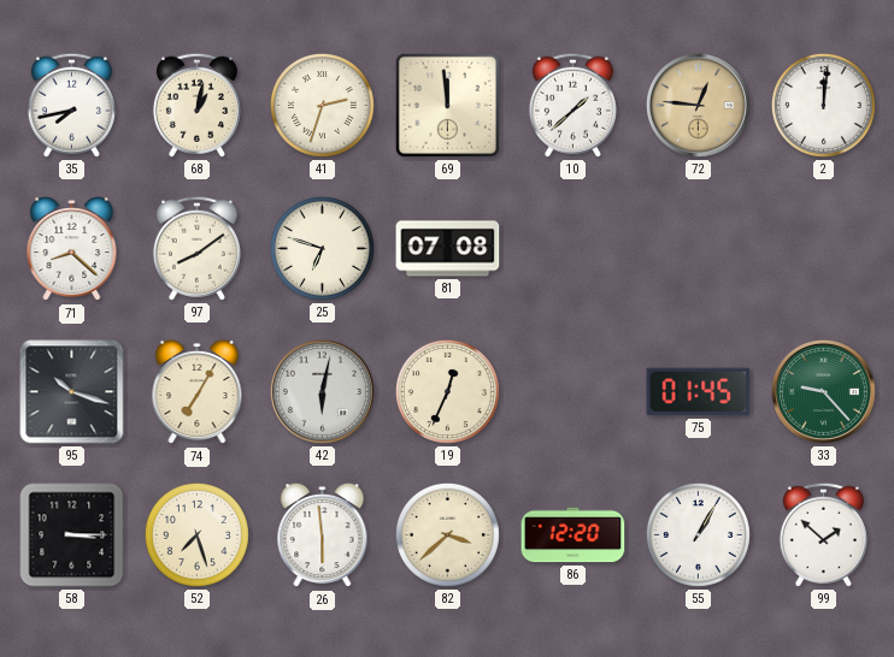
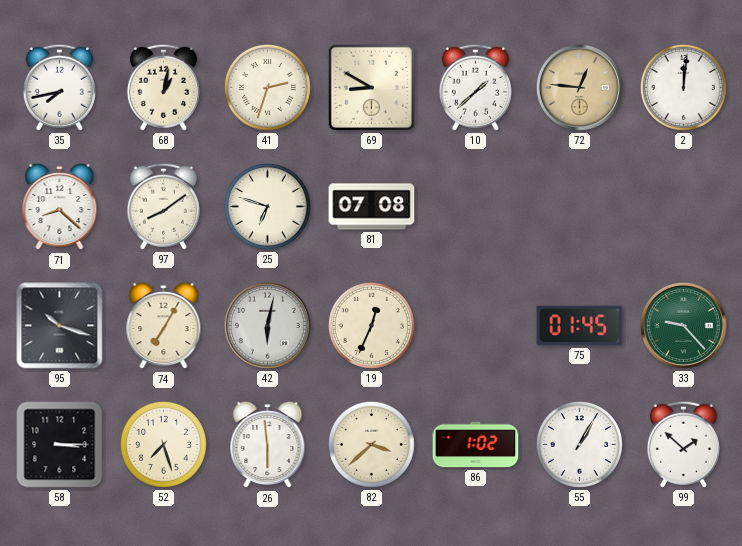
69: 11:59 -> 8:50 (371, 87)
86: 12:20 -> 1:02 (476, 445)
